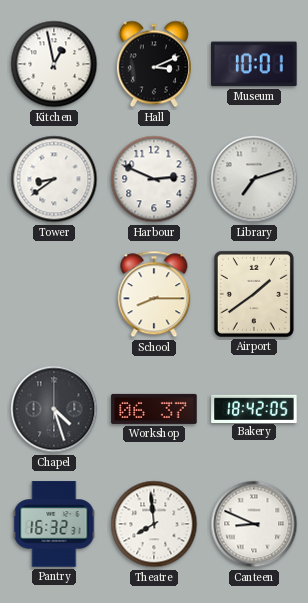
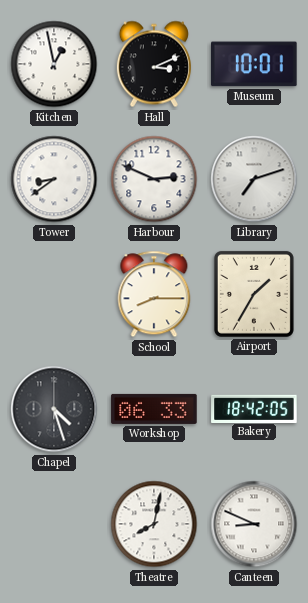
Airport: 1:39 -> 1:35 (254, 294)
Workshop: 06:37 -> 06:33 (154, 409)
Pantry: 16:32 -> none (54, 524)
Theatre: 7:59 -> 8:02 (154, 524)
